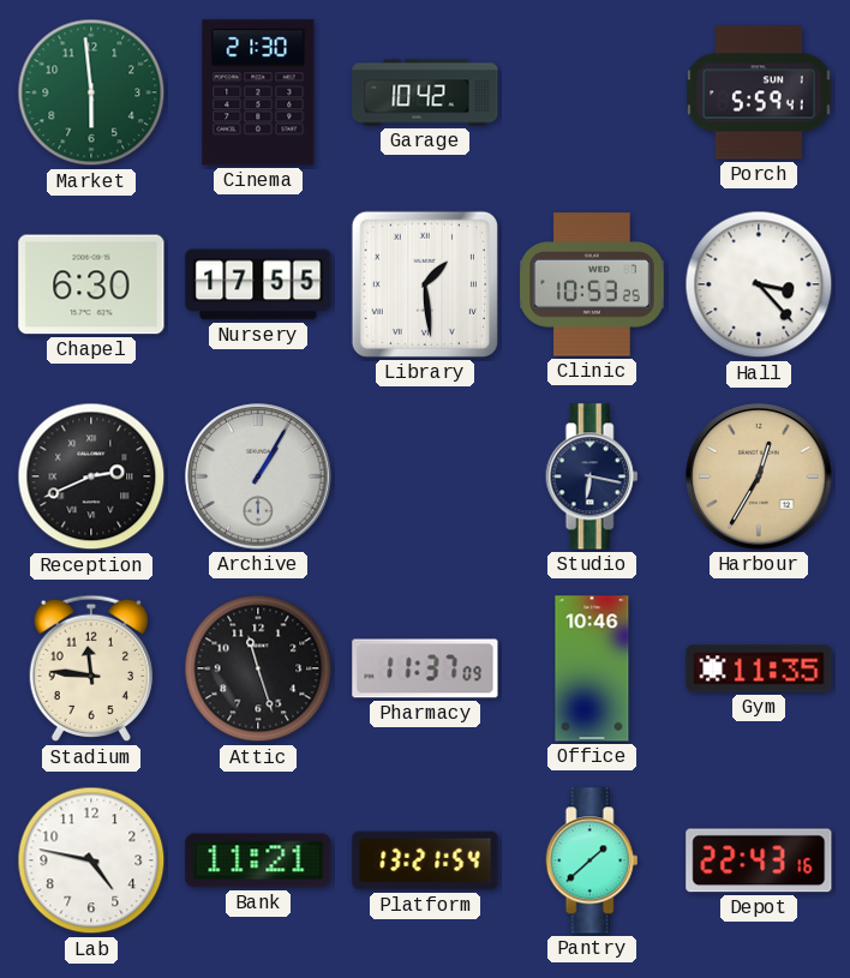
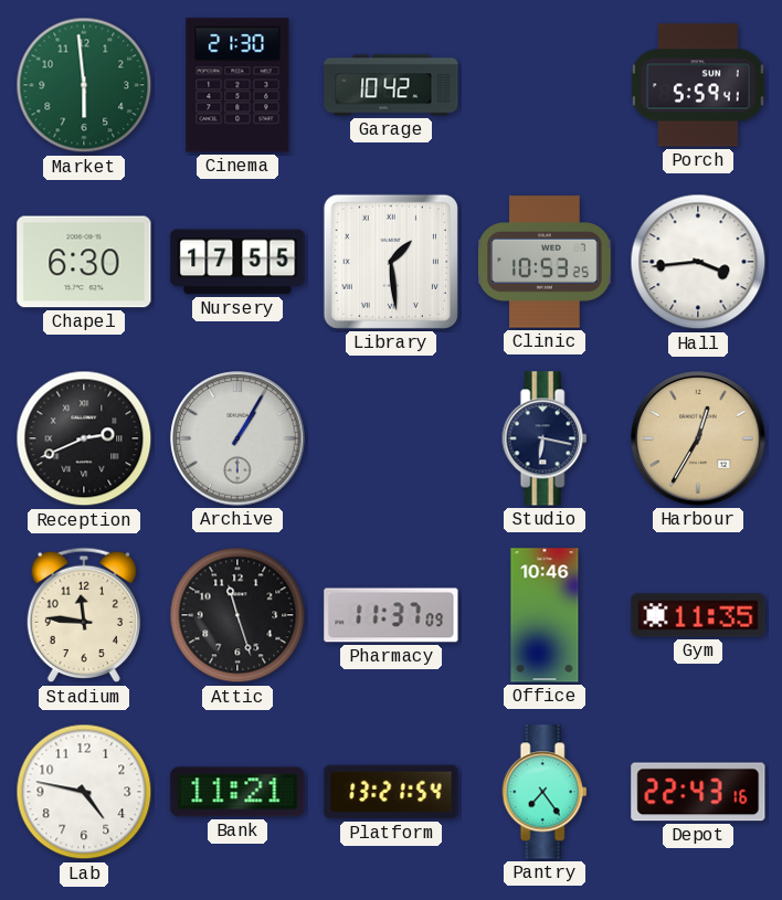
Hall: 3:23 -> 3:44 (698, 262)
Pantry: 1:38 -> 7:24 (545, 792)
